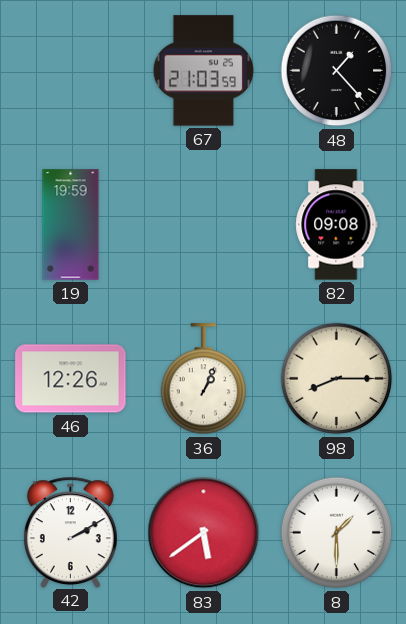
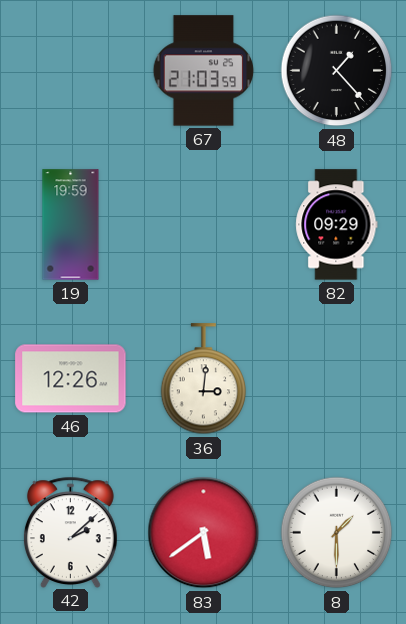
82: 09:08 -> 09:29 (337, 225)
36: 1:04 -> 3:01 (204, 379)
98: 8:15 -> none (337, 379)
42: 2:10 -> 2:08 (70, 532)
